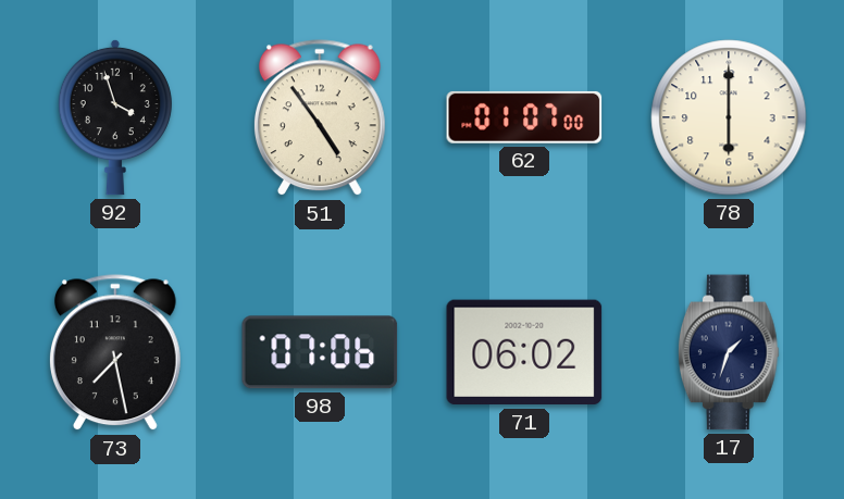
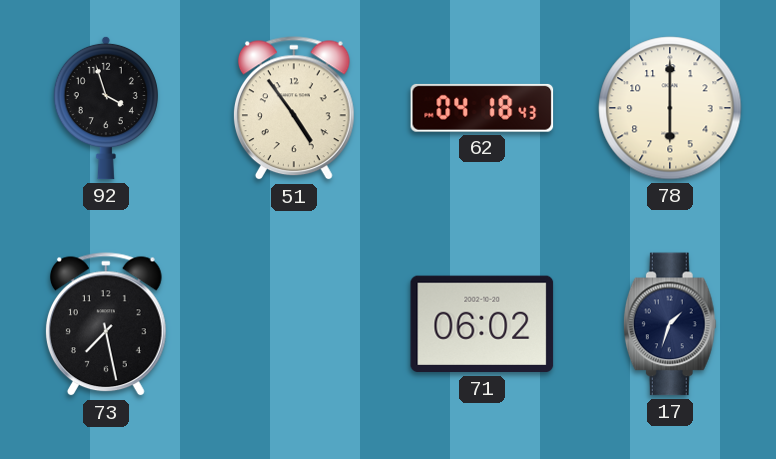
62: 01:07 -> 04:18 (482, 108)
98: 07:06 -> none (320, 352)
